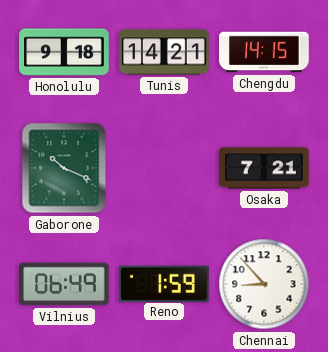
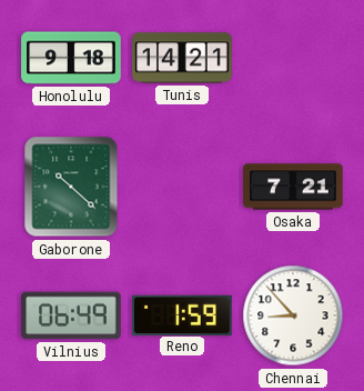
Chengdu: 14:15 -> none (264, 52)
Gaborone: 10:19 -> 10:22 (71, 187)
